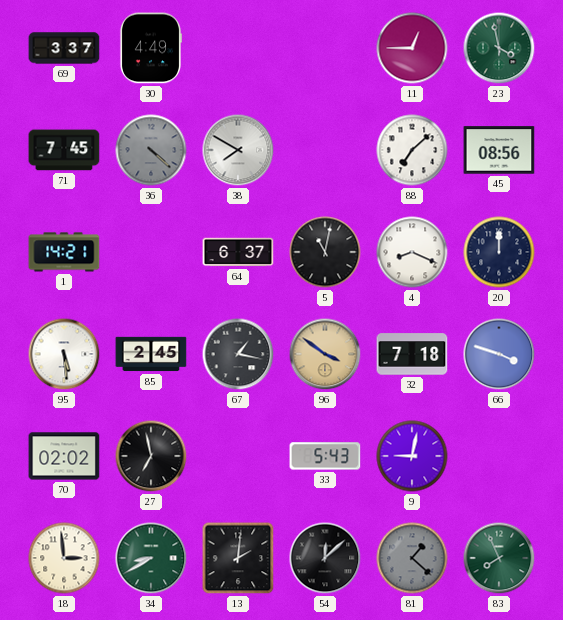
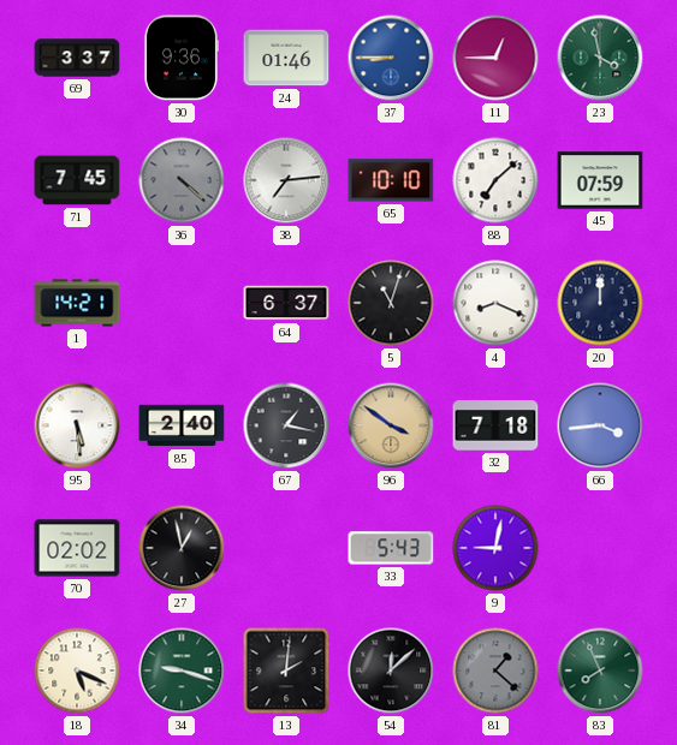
30: 4:49 -> 9:36 (180, 58)
24: none -> 01:46 (286, 58)
37: none -> 8:45 (391, 58)
38: 7:50 -> 7:14 (286, 180)
65: none -> 10:10 (391, 180)
45: 08:56 -> 07:59 (600, 180)
5: 11:02 -> 11:03 (391, 303)
85: 2:45 -> 2:40 (182, 425)
66: 3:48 -> 3:44 (600, 425)
27: 6:58 -> 12:58 (182, 548)
18: 2:59 -> 5:19 (77, 670)
34: 8:40 -> 9:18 (182, 670)
